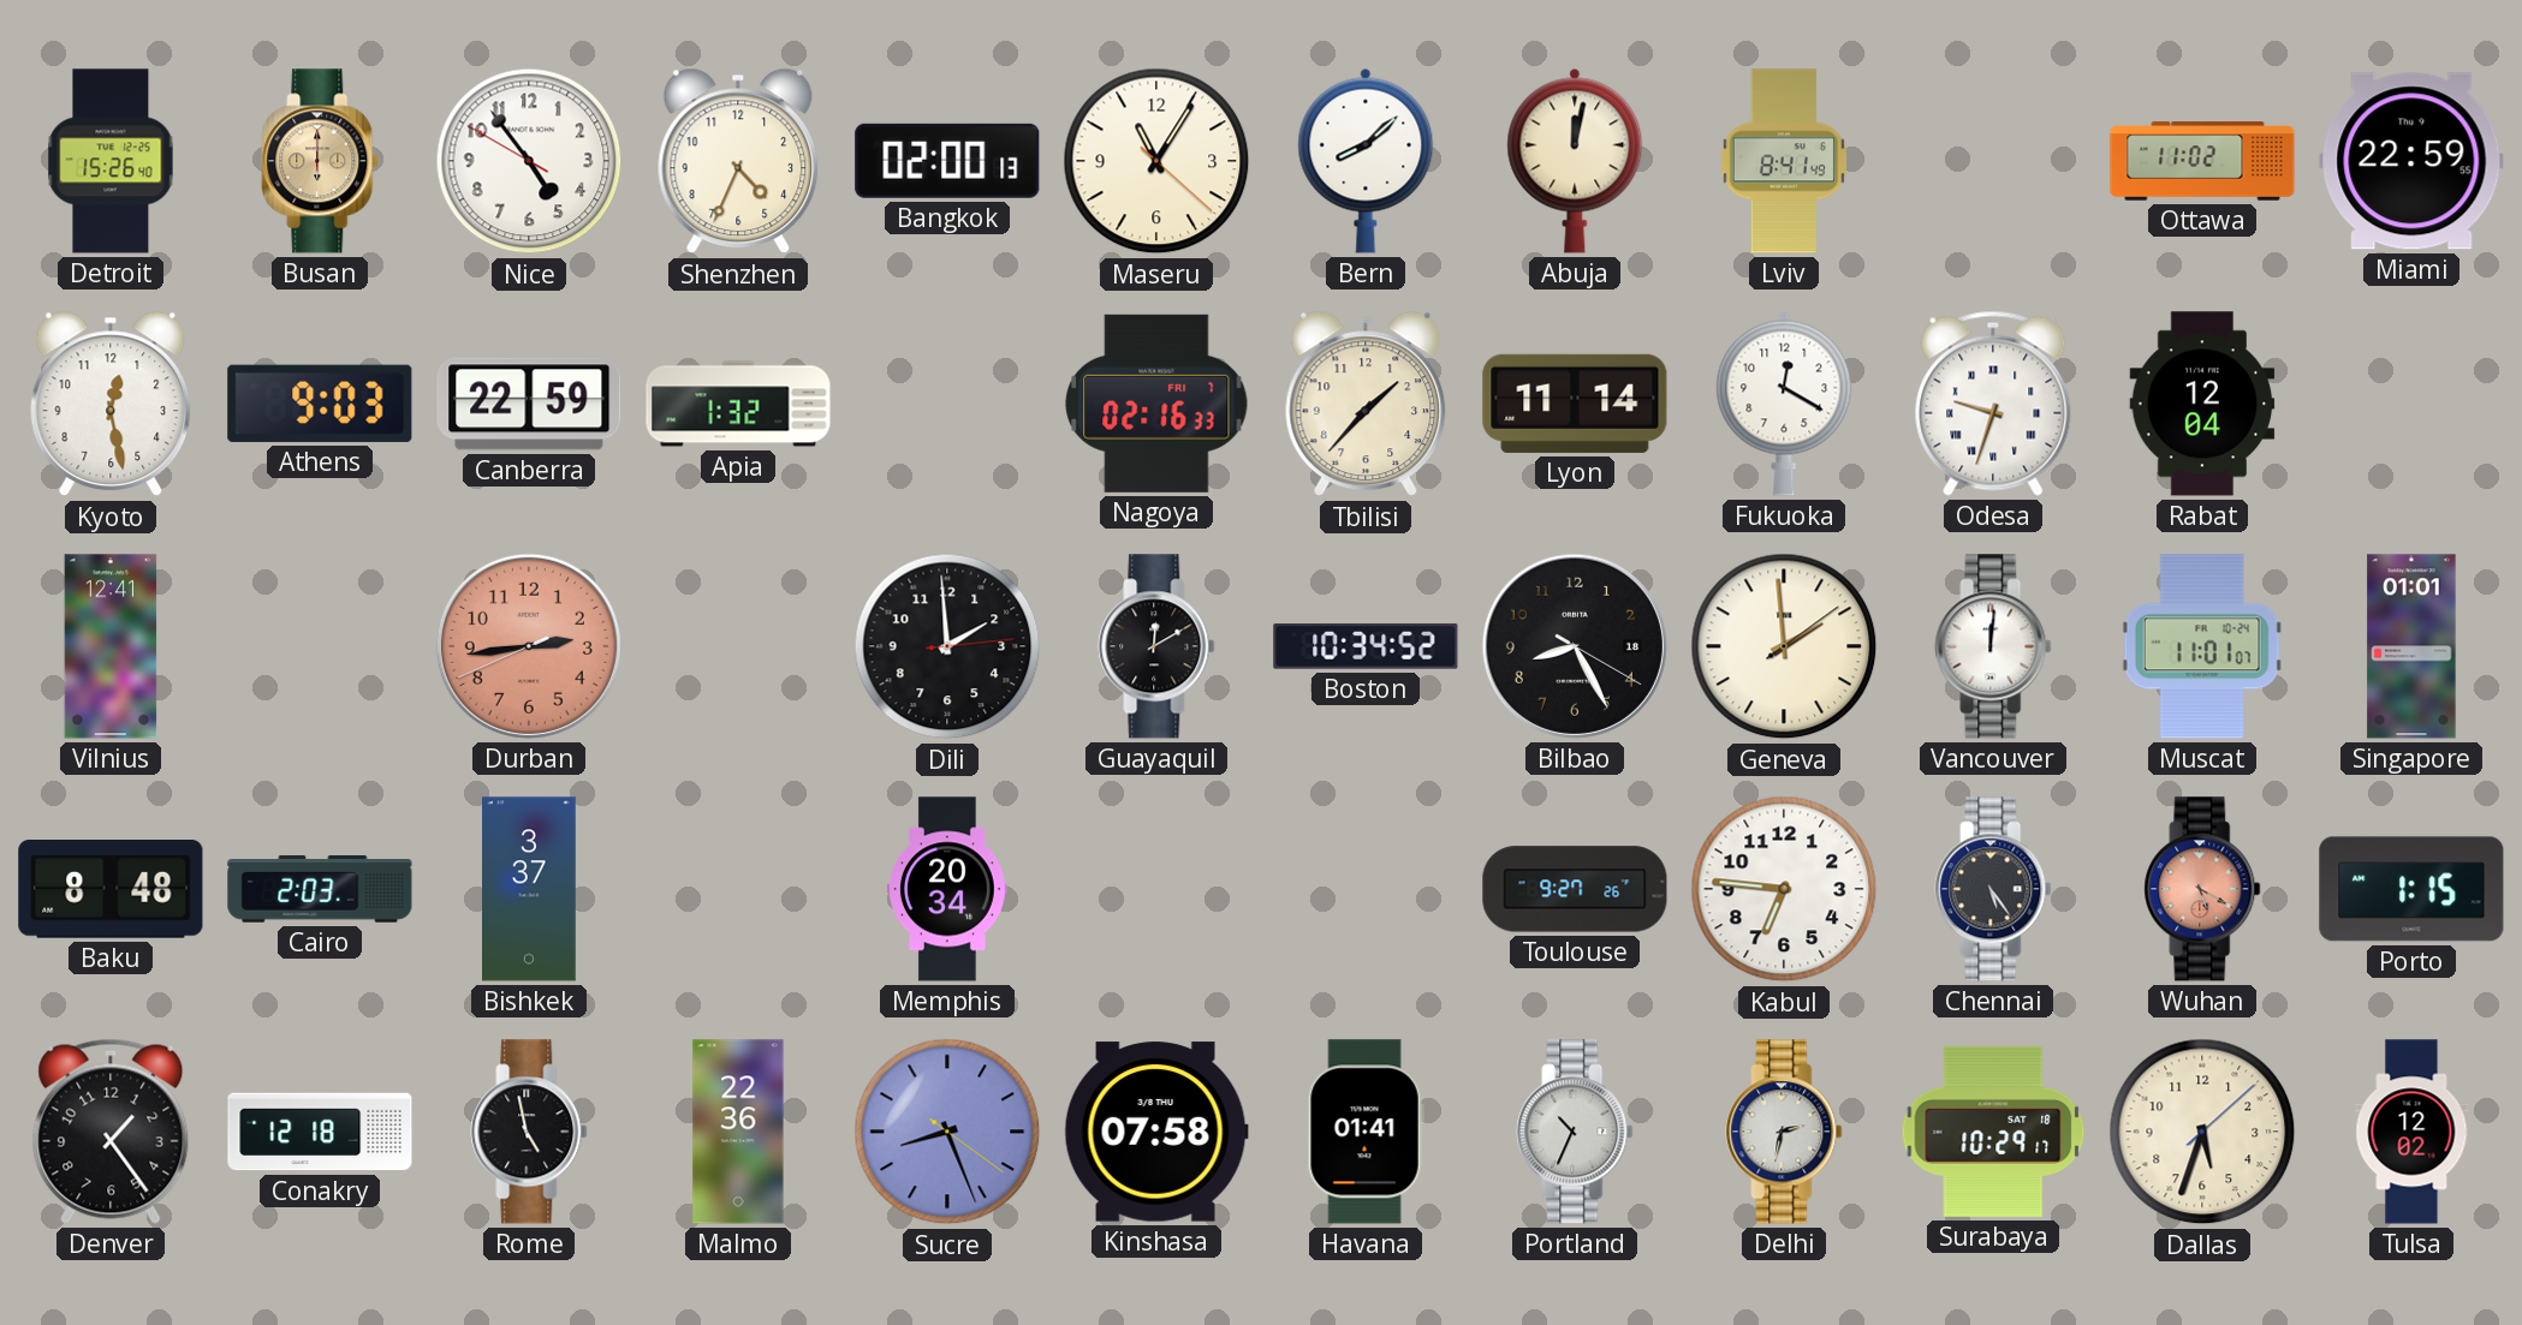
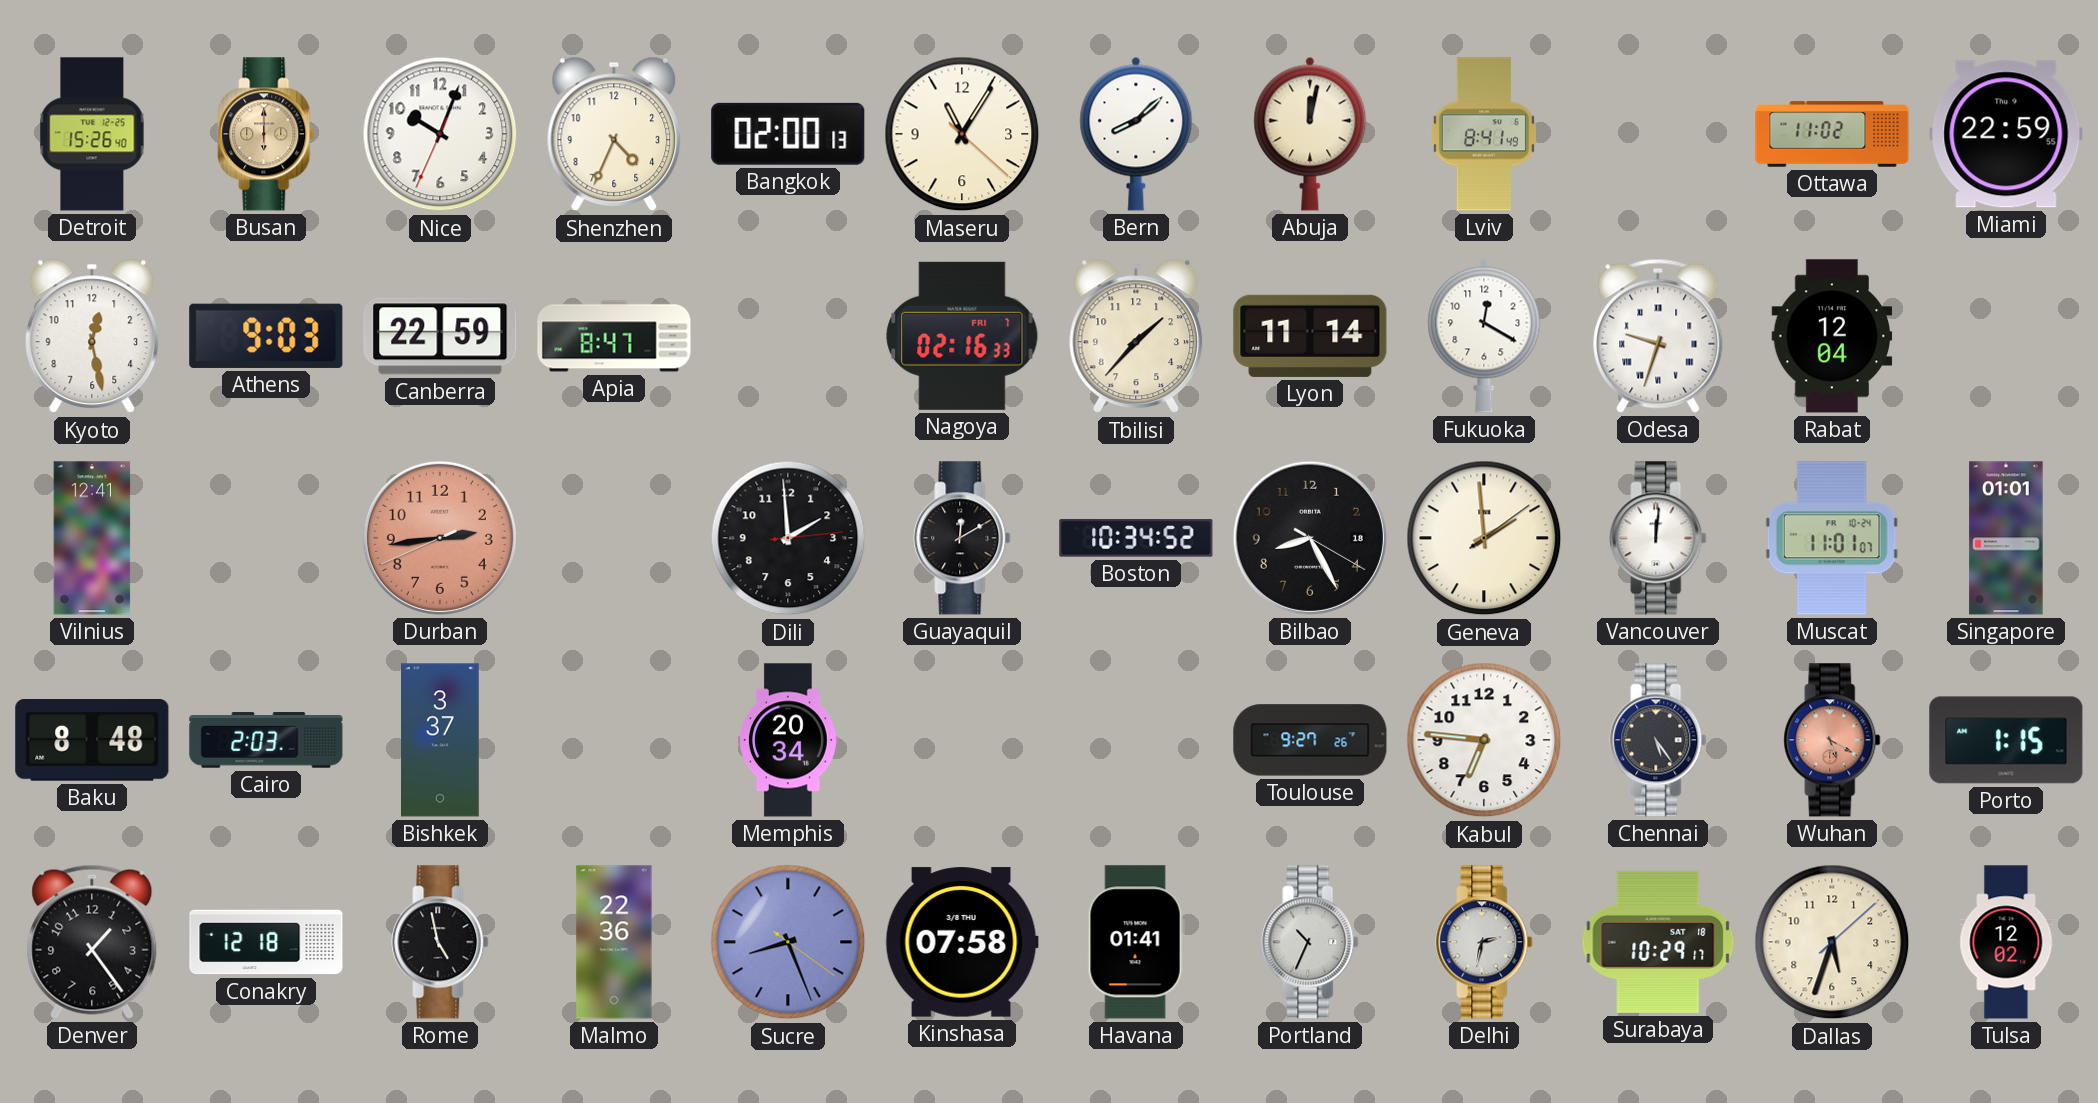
Nice: 4:53 -> 10:03 (440, 134)
Apia: 1:32 -> 8:47 (614, 336)
